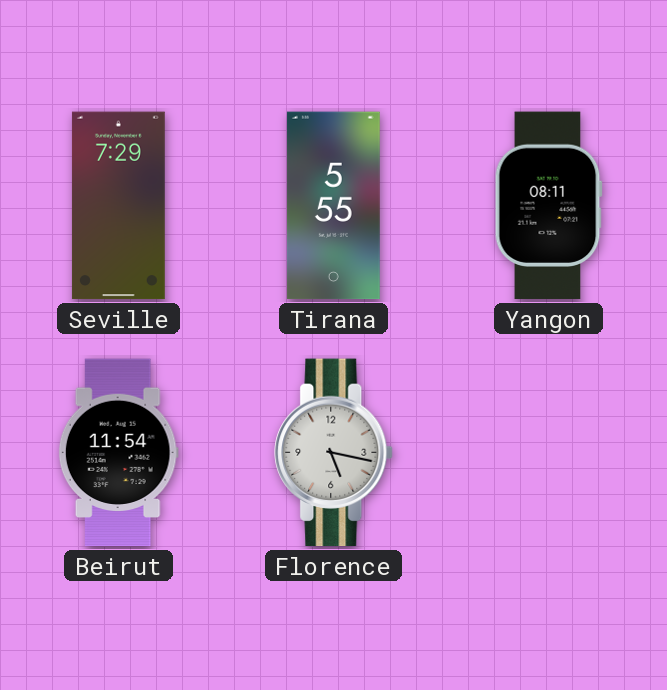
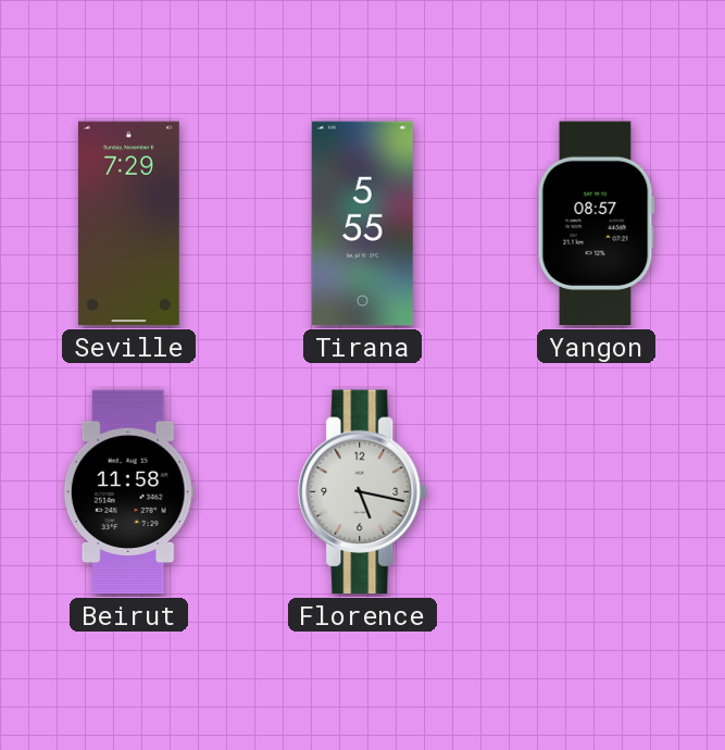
Yangon: 08:11 -> 08:57 (596, 224)
Beirut: 11:54 -> 11:58 (128, 492)
